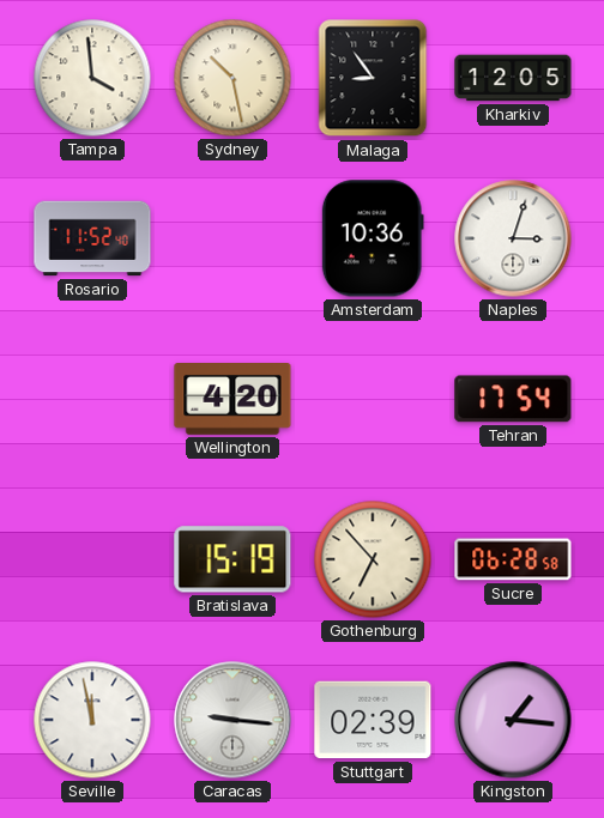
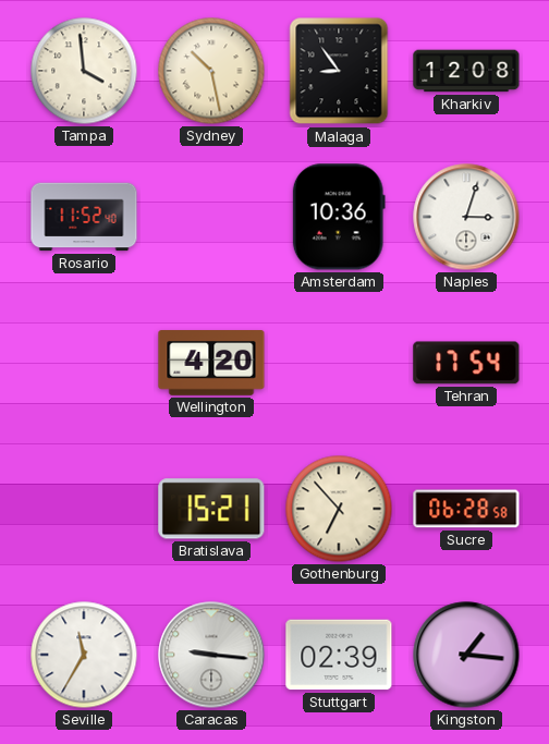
Kharkiv: 12:05 -> 12:08 (466, 71)
Bratislava: 15:19 -> 15:21 (211, 509)
Seville: 11:58 -> 11:35 (84, 655)
